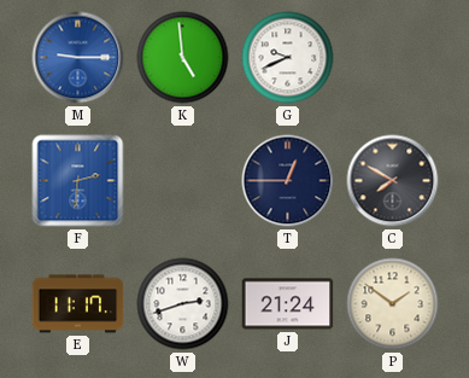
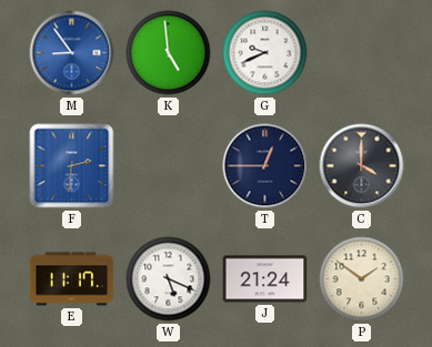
M: 9:15 -> 8:54 (72, 53)
C: 7:50 -> 4:00 (362, 166)
W: 2:42 -> 5:19 (169, 279)
